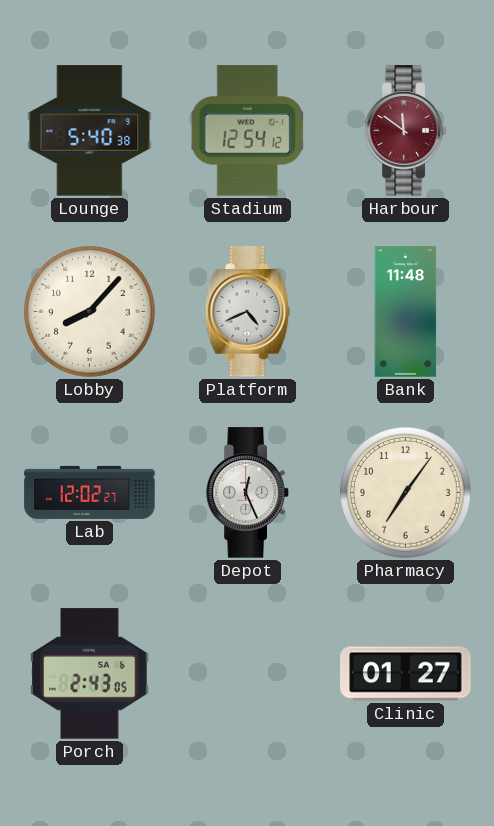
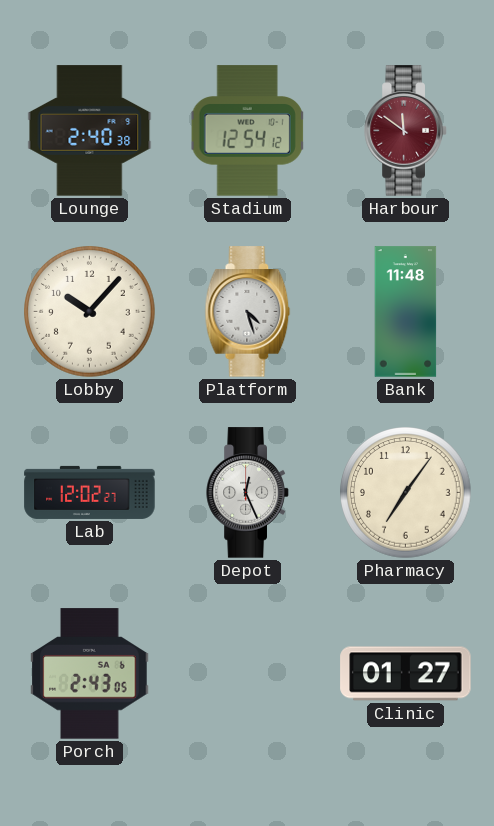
Lounge: 5:40 -> 2:40 (90, 131)
Lobby: 8:07 -> 10:07 (90, 312)
Platform: 4:41 -> 4:27 (248, 312)
